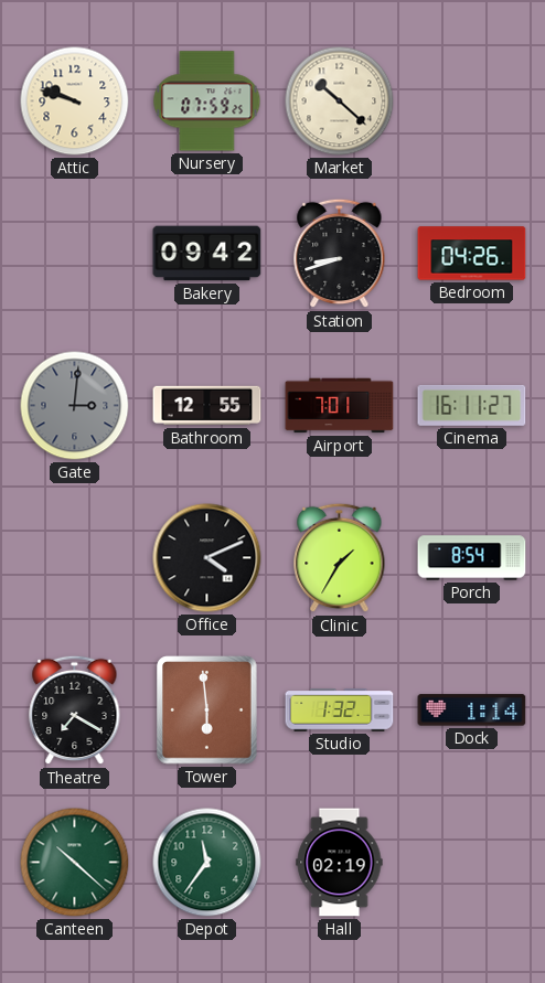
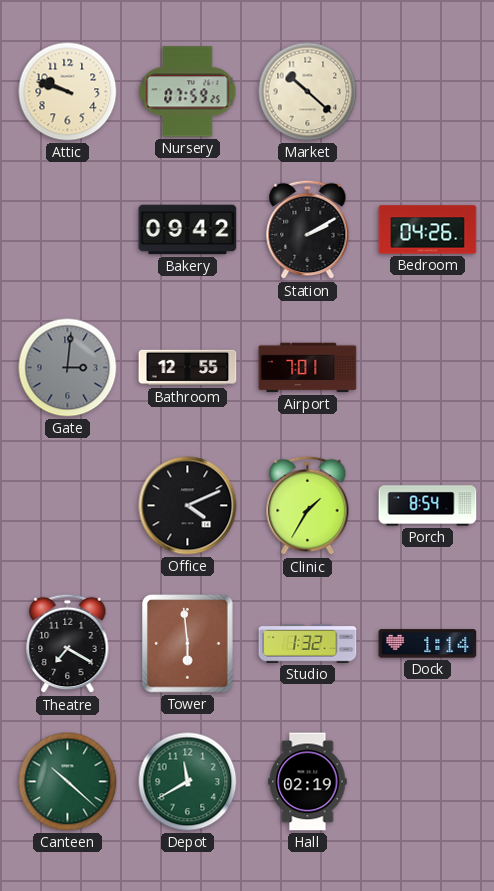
Station: 8:42 -> 2:10 (308, 230)
Cinema: 16:11 -> none (472, 405)
Depot: 11:36 -> 11:40 (188, 782)
